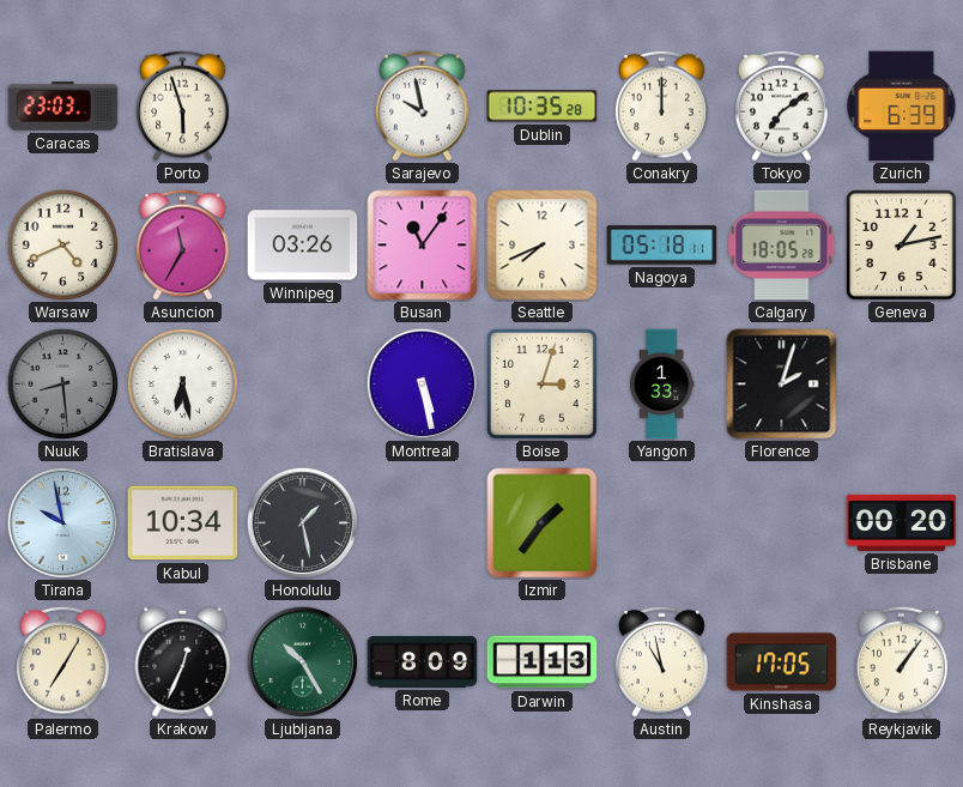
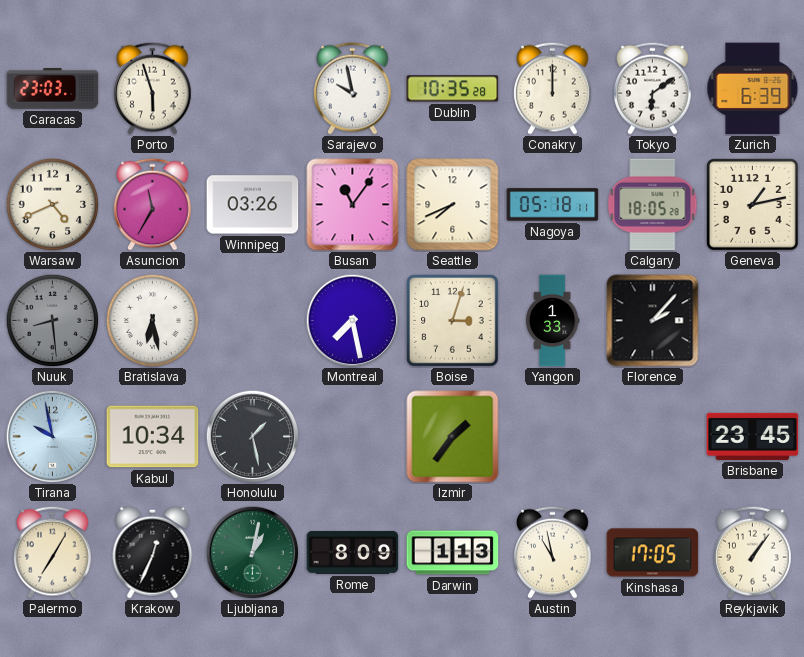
Tokyo: 7:09 -> 6:09 (653, 88)
Montreal: 5:28 -> 7:28 (352, 320)
Florence: 2:03 -> 2:07 (653, 321)
Brisbane: 00:20 -> 23:45 (753, 436)
Ljubljana: 10:25 -> 1:02 (252, 552)
